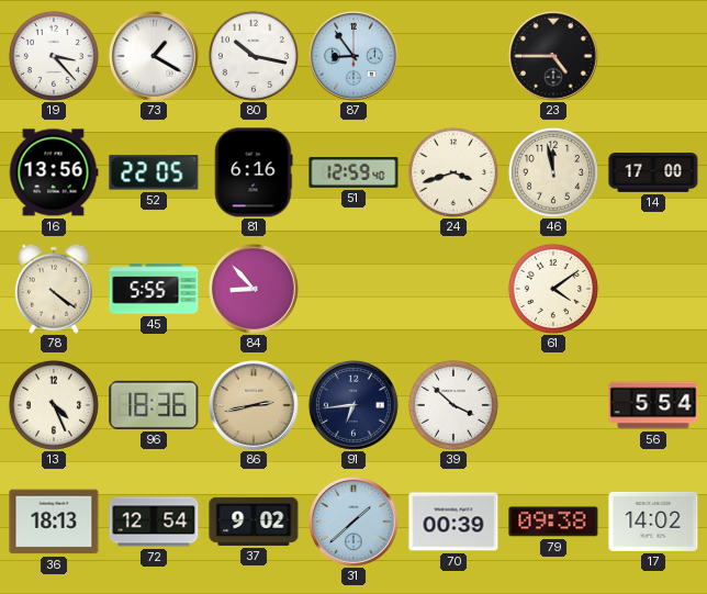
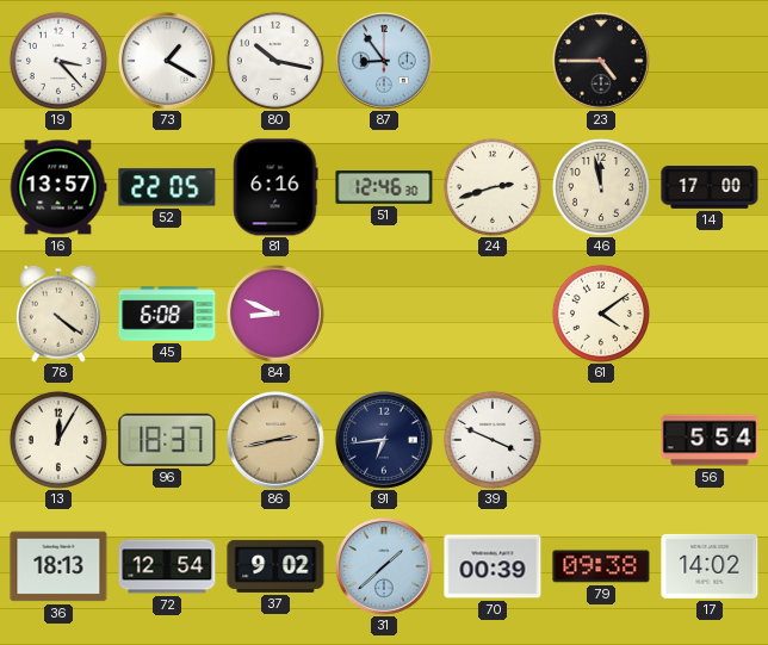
16: 13:56 -> 13:57 (58, 187)
51: 12:59 -> 12:46 (384, 187)
24: 3:42 -> 2:42 (493, 187)
45: 5:55 -> 6:08 (167, 314)
84: 8:53 -> 8:49 (275, 314)
13: 4:26 -> 12:05 (58, 440)
96: 18:36 -> 18:37 (167, 440)
39: 3:52 -> 3:49 (493, 440)
